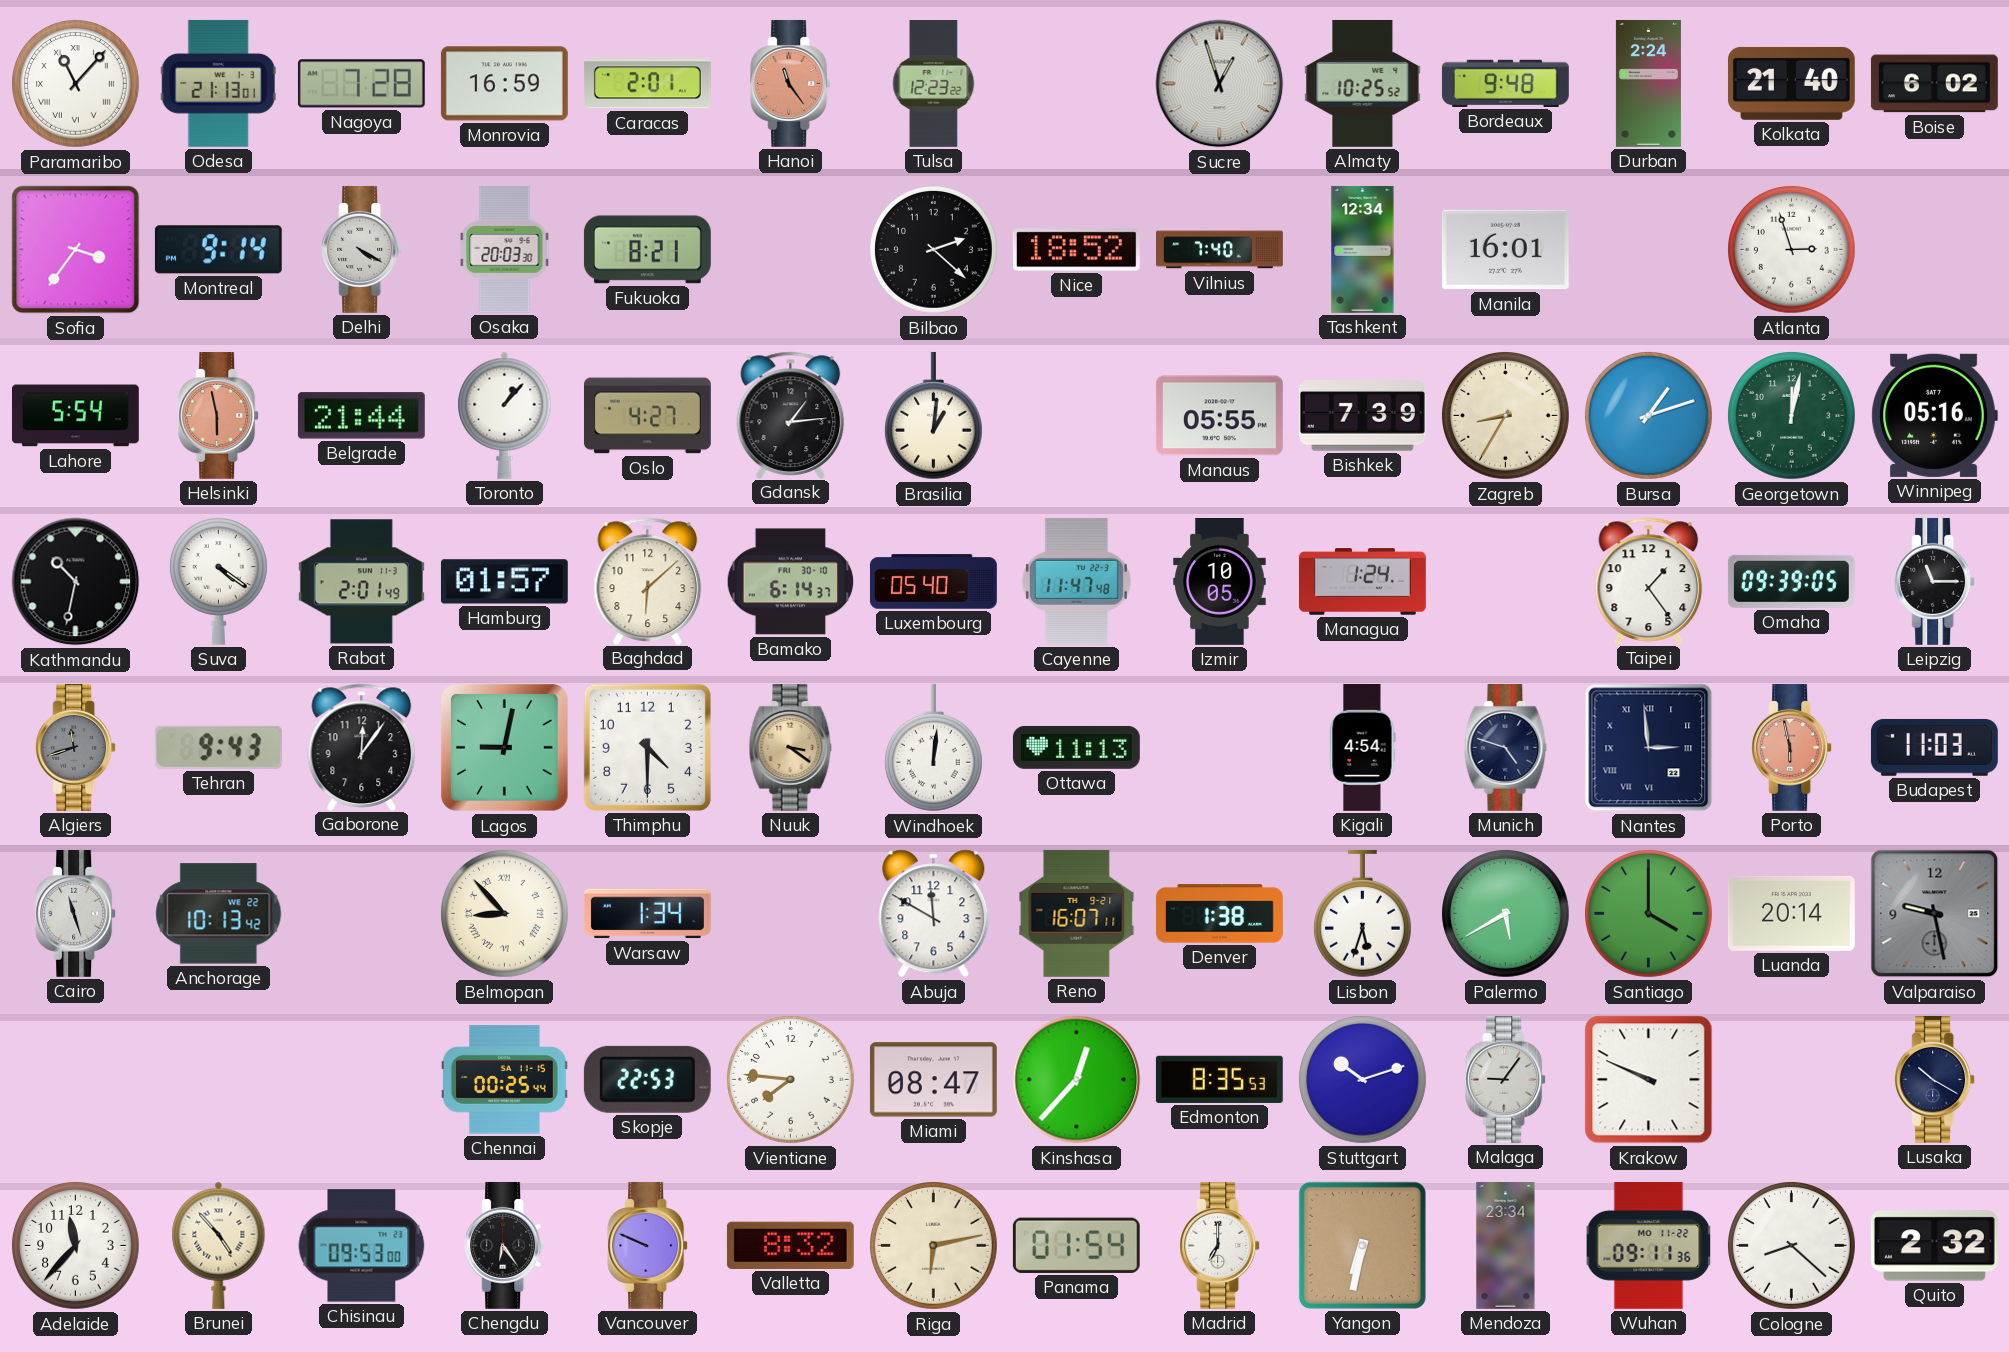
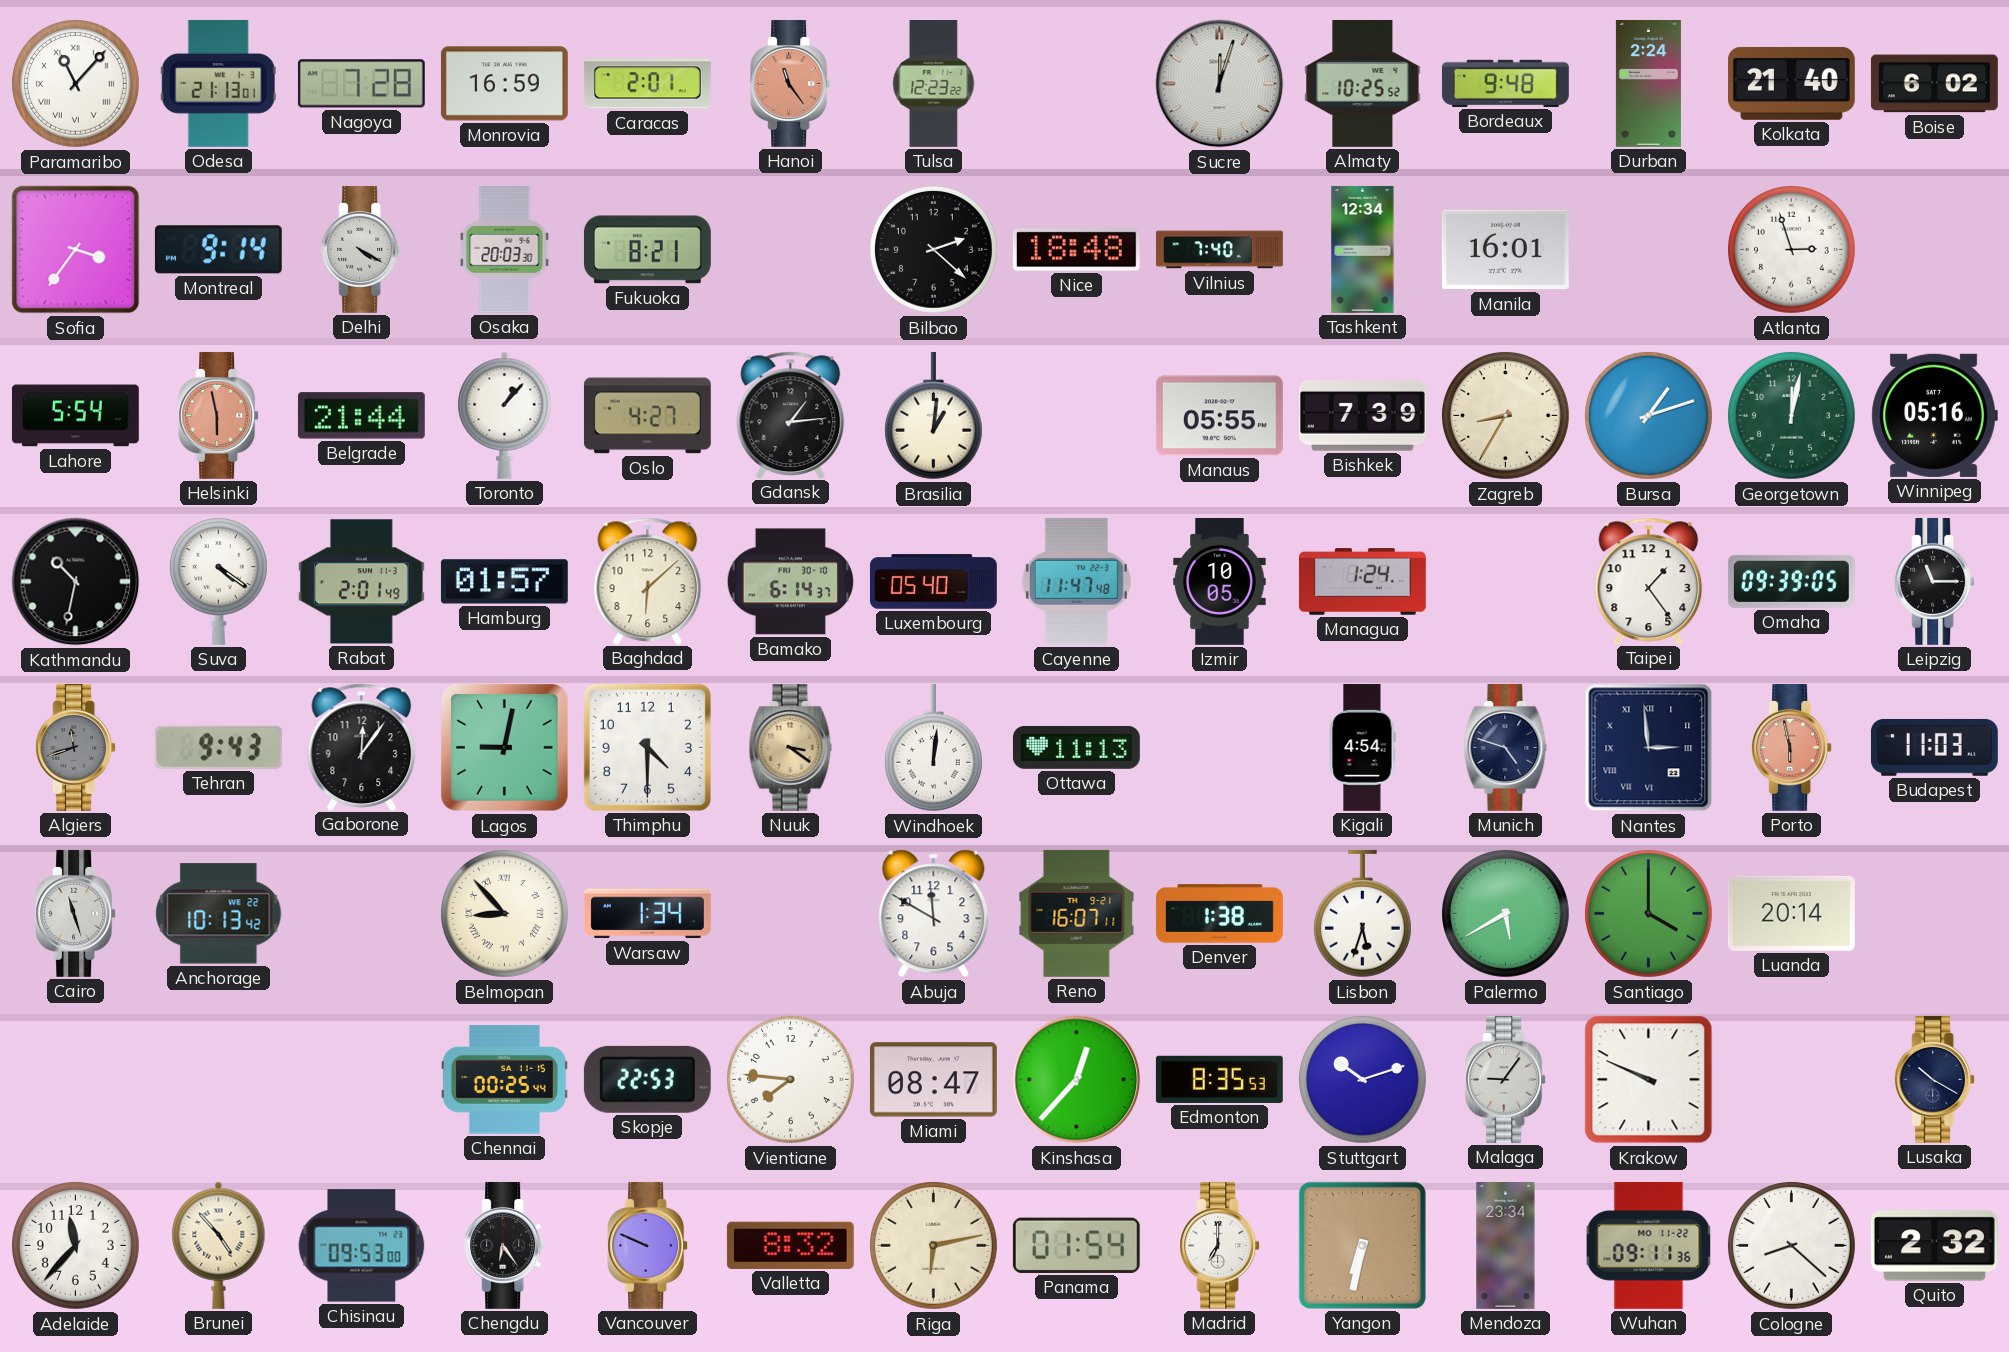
Sucre: 12:57 -> 12:03 (1220, 84)
Nice: 18:52 -> 18:48 (1076, 250)
Valparaiso: 9:28 -> none (1935, 914)
